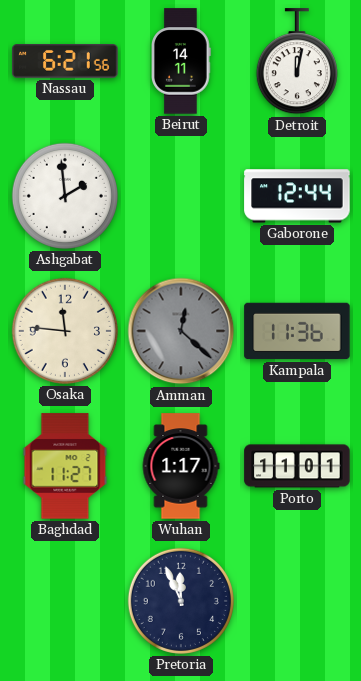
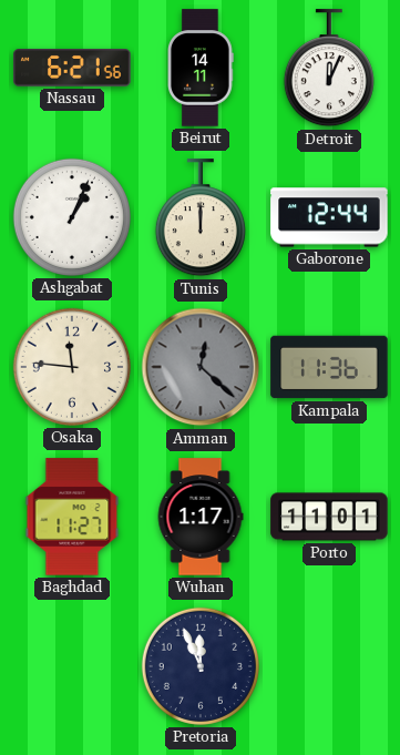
Detroit: 12:02 -> 12:04 (329, 69)
Ashgabat: 1:59 -> 1:04 (72, 217)
Tunis: none -> 12:00 (201, 218)
